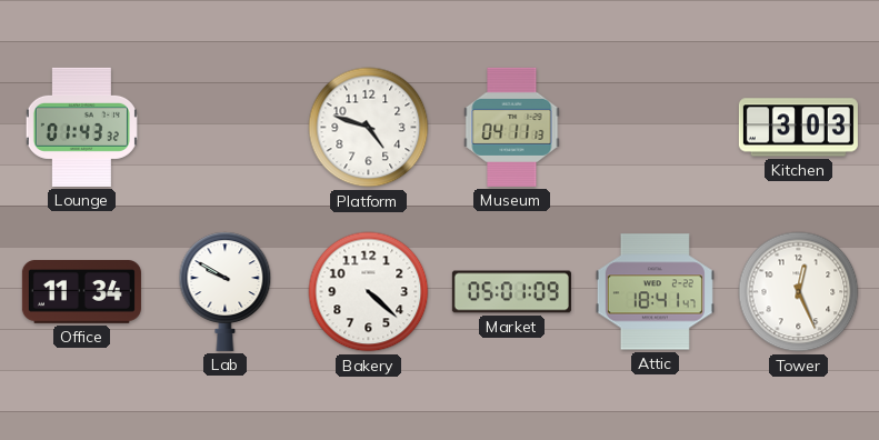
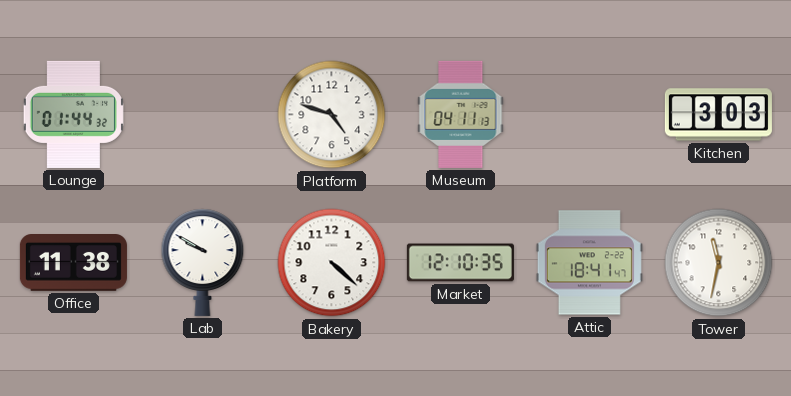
Lounge: 01:43 -> 01:44 (73, 114)
Office: 11:34 -> 11:38 (73, 263)
Market: 05:01 -> 12:10 (460, 263)
Tower: 12:26 -> 11:32 (719, 263)
